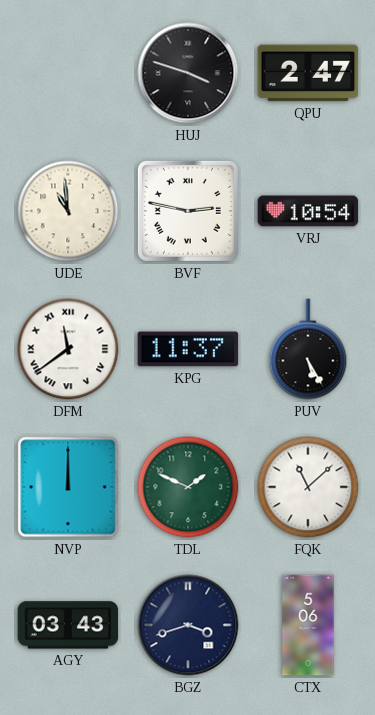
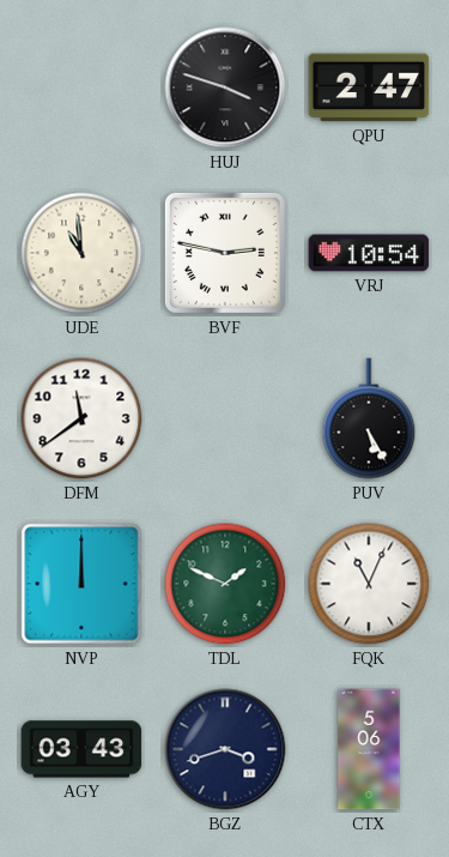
DFM numerals: Roman -> Arabic (81, 418)
KPG: 11:37 -> none (188, 349)
FQK: 11:08 -> 11:04 (369, 584)
